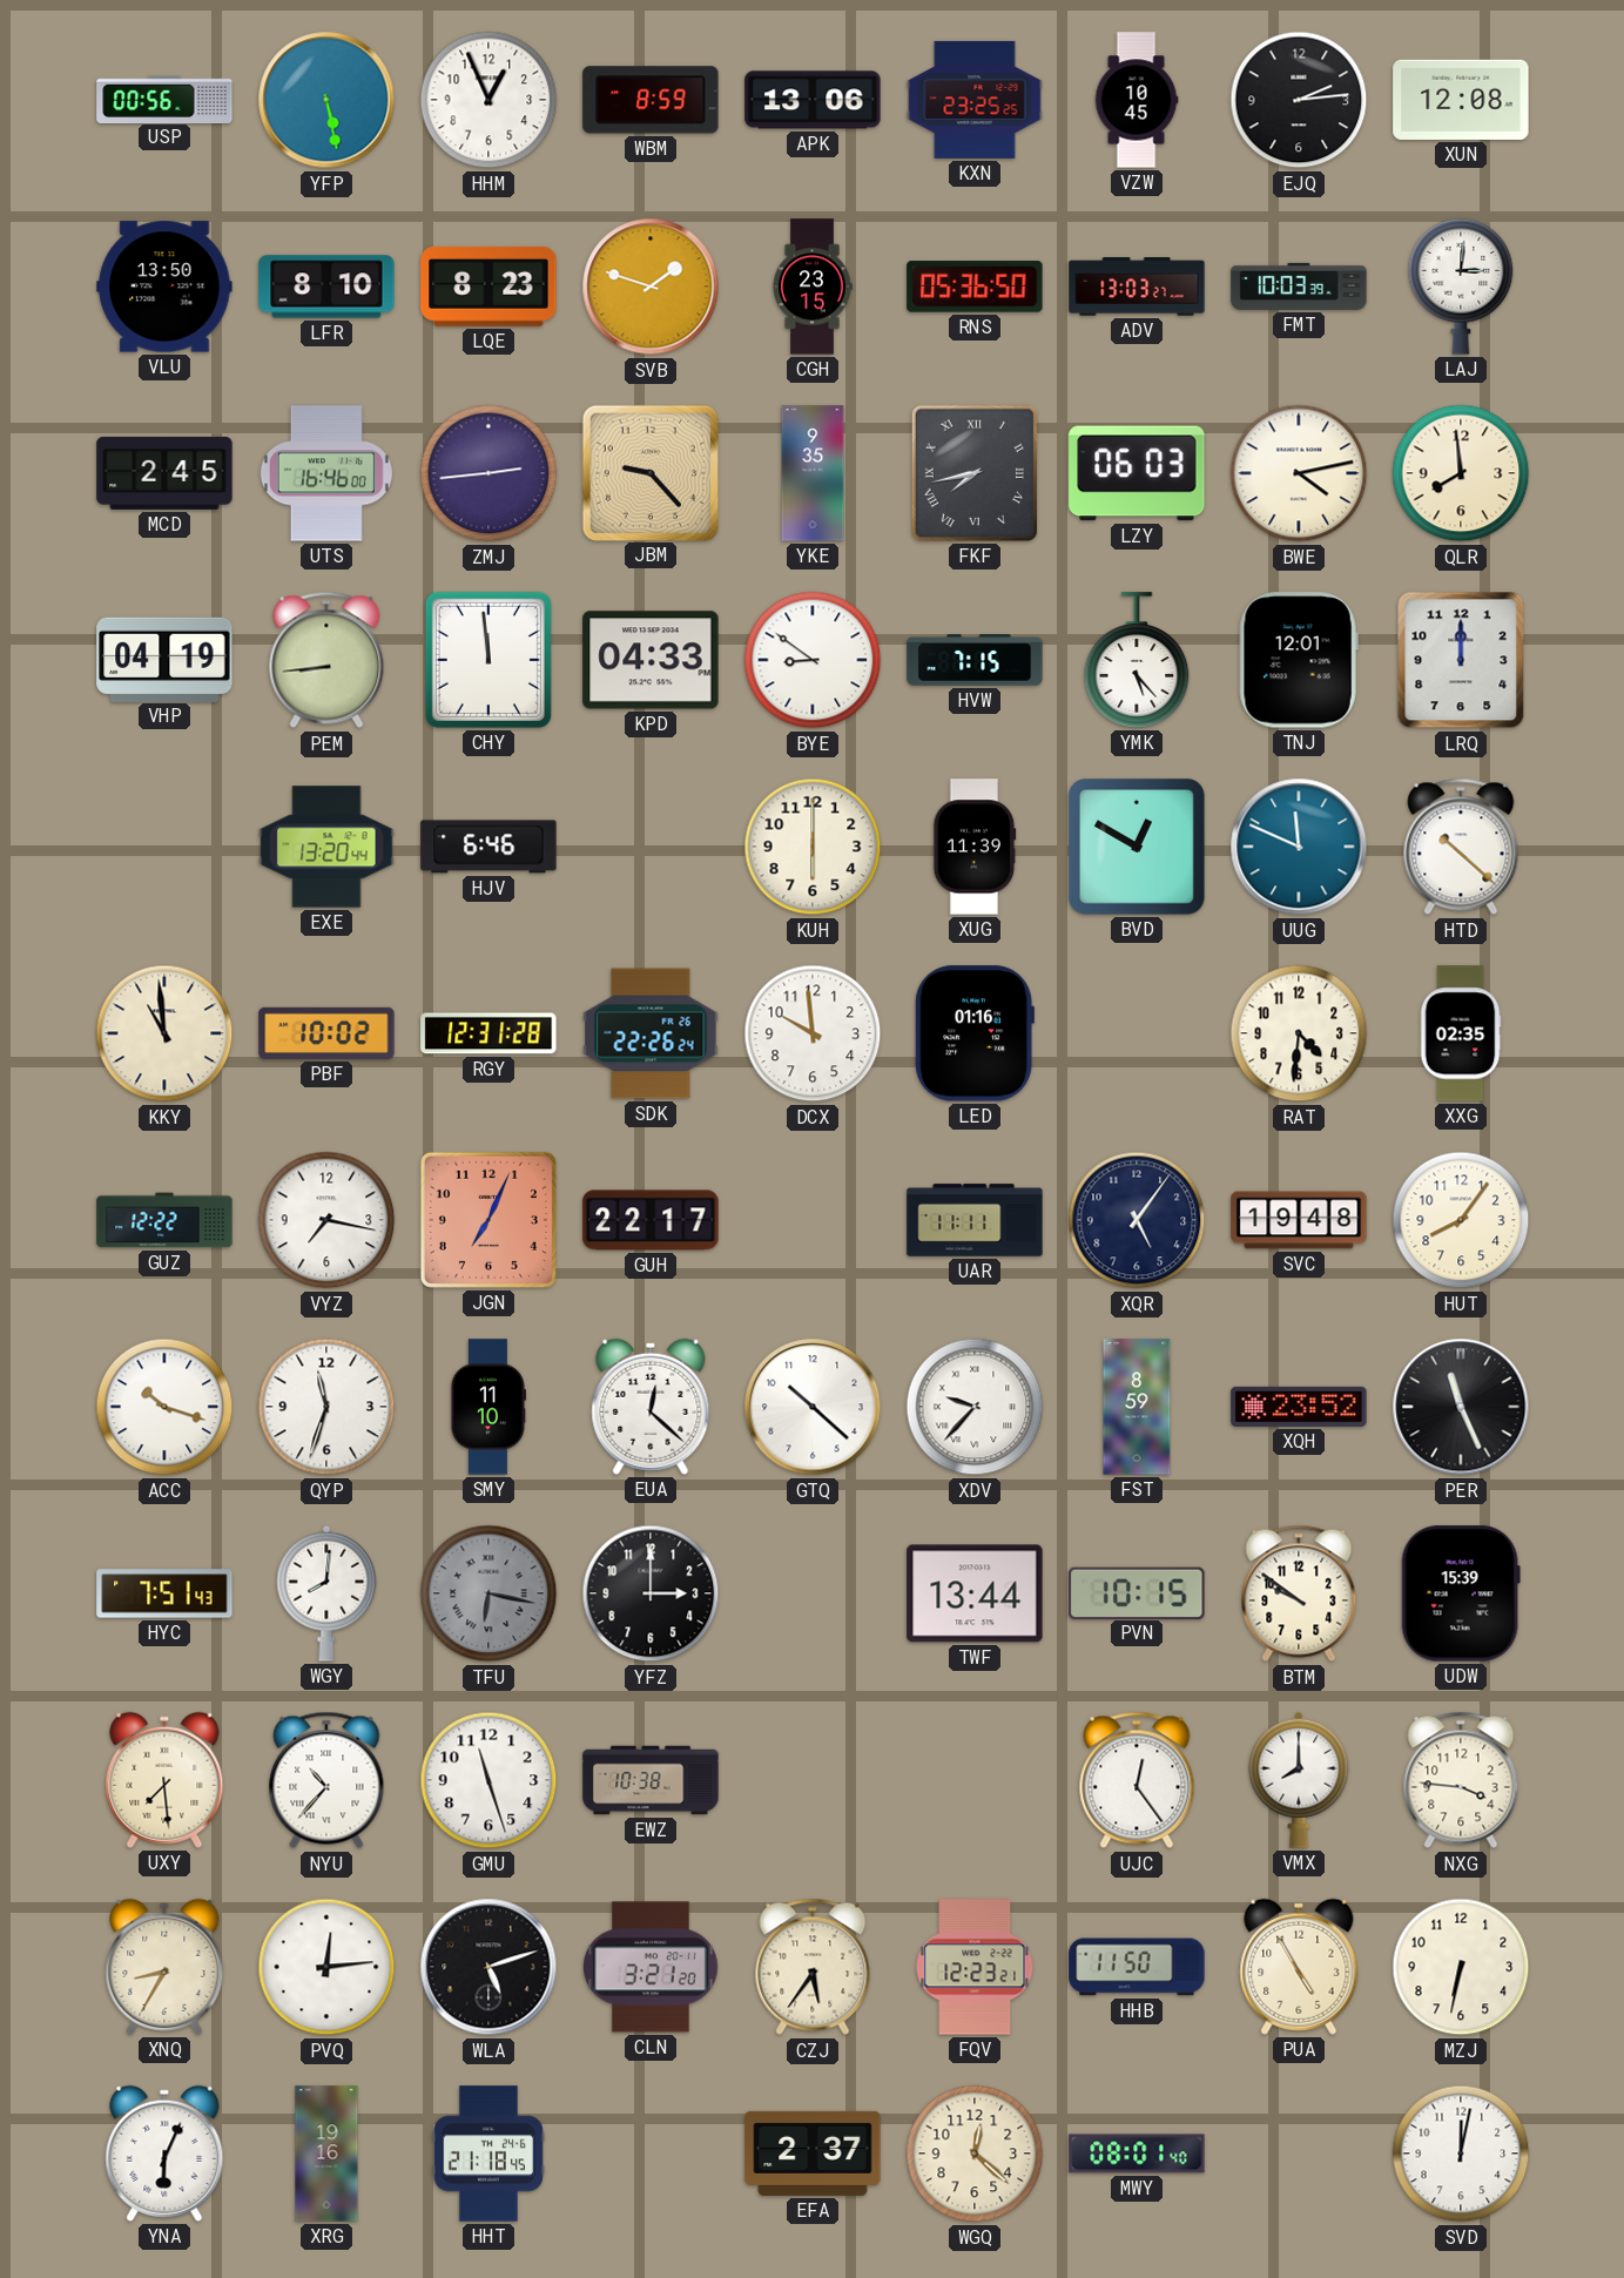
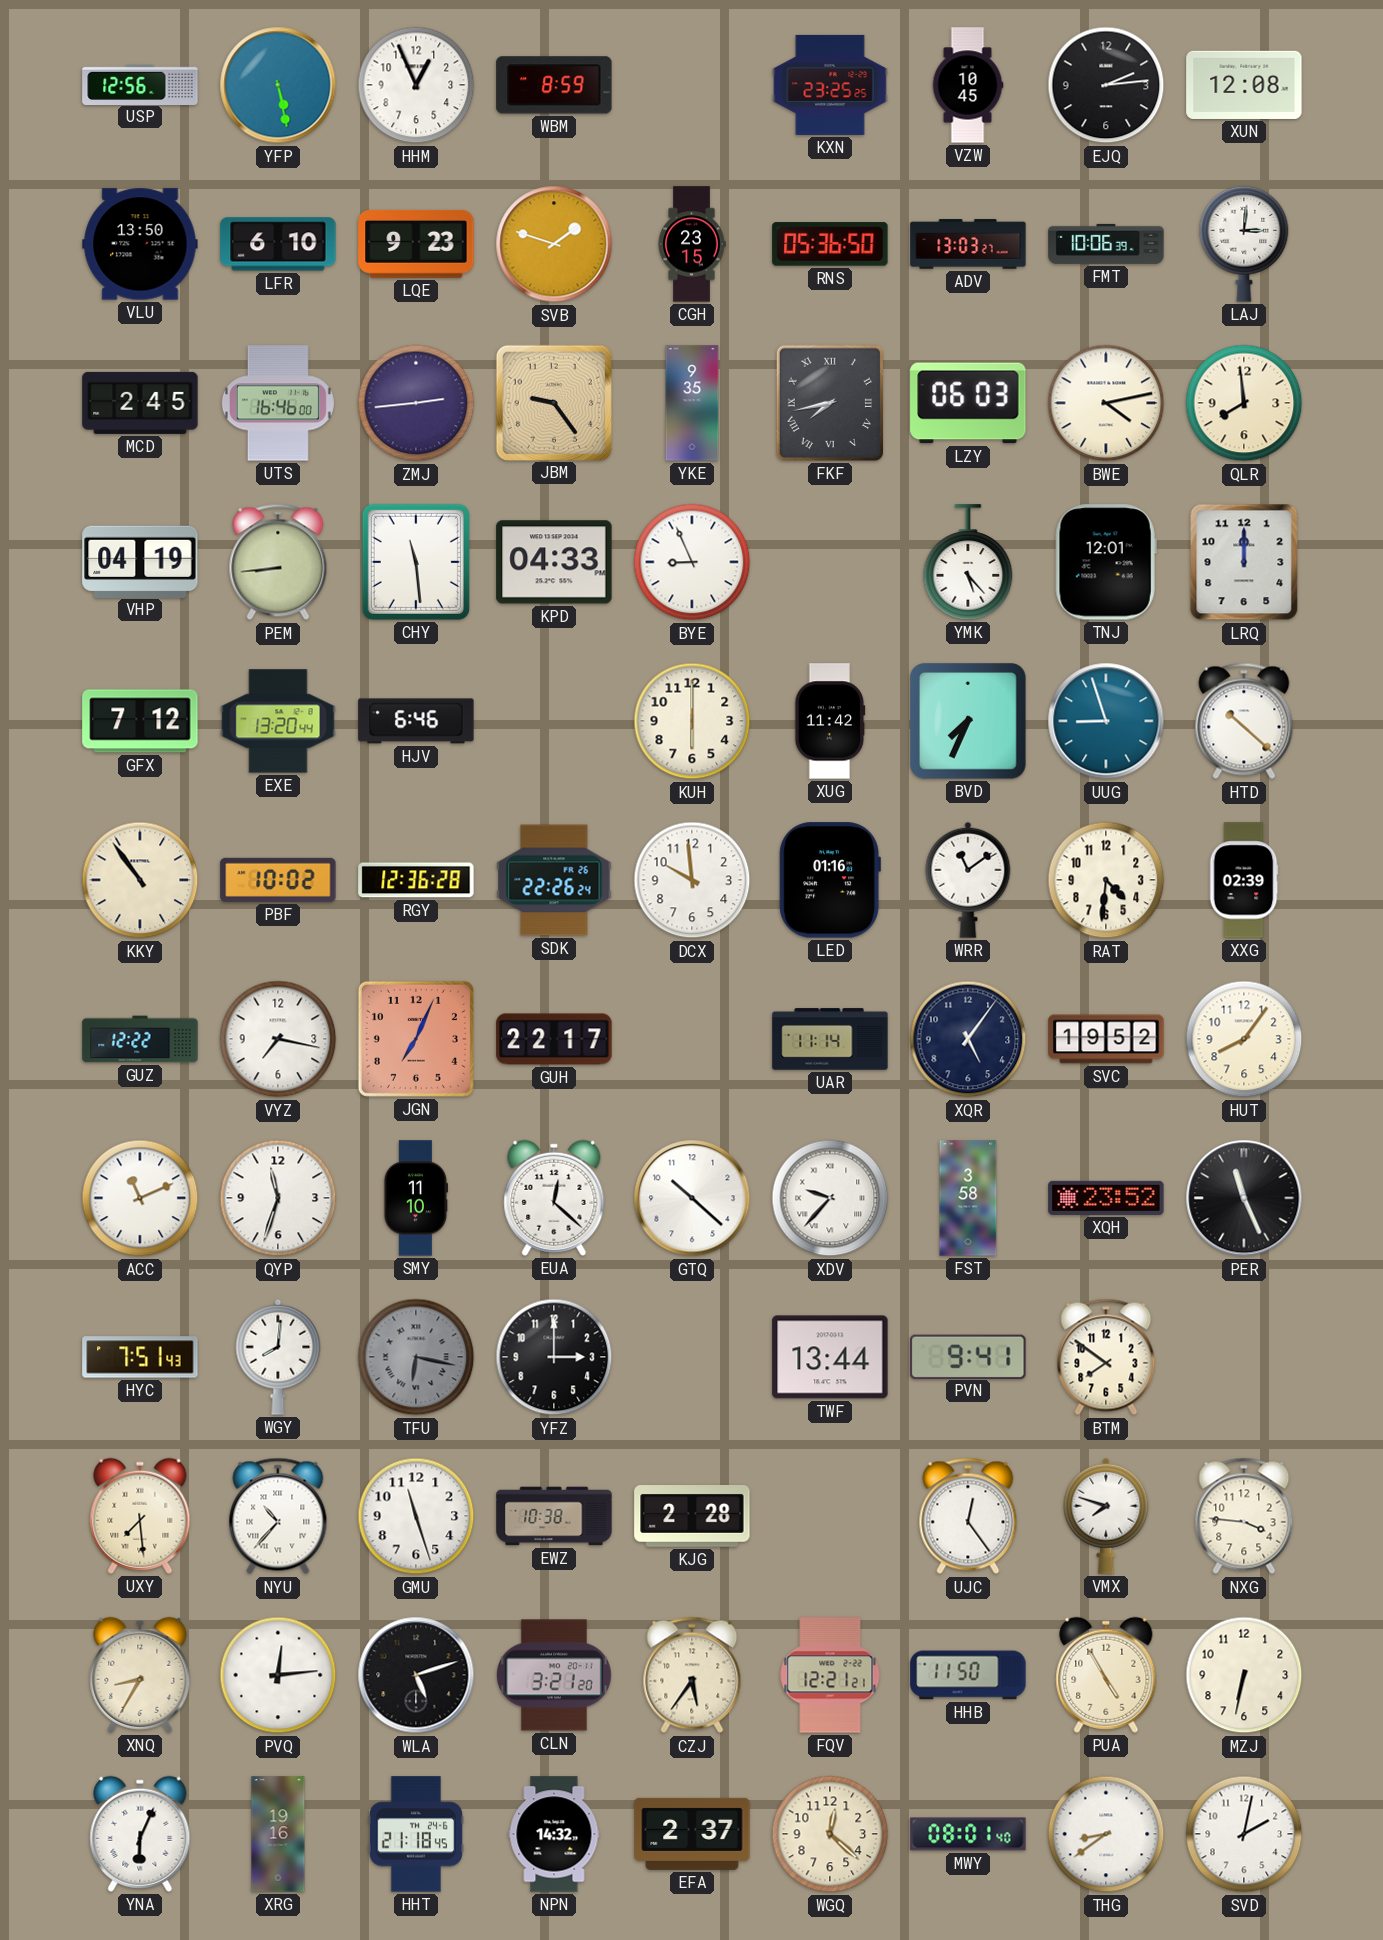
USP: 00:56 -> 12:56 (140, 84)
APK: 13:06 -> none (813, 100)
LFR: 8:10 -> 6:10 (278, 244)
LQE: 8:23 -> 9:23 (416, 244)
FMT: 10:03 -> 10:06 (1106, 244)
JBM: 9:23 -> 9:24 (553, 402)
CHY: 11:59 -> 11:29 (416, 562)
BYE: 8:51 -> 8:56 (692, 562)
HVW: 7:15 -> none (975, 660)
GFX: none -> 7:12 (140, 721)
XUG: 11:39 -> 11:42 (830, 721)
BVD: 12:50 -> 7:34 (968, 721)
UUG: 11:49 -> 8:57 (1106, 721)
KKY: 10:59 -> 10:54 (140, 880)
RGY: 12:31 -> 12:36 (416, 880)
WRR: none -> 11:09 (968, 880)
XXG: 02:35 -> 02:39 (1244, 880)
UAR: 11:11 -> 11:14 (830, 1039)
SVC: 19:48 -> 19:52 (1106, 1039)
ACC: 10:18 -> 11:11 (140, 1198)
FST: 8:59 -> 3:58 (968, 1198)
PVN: 10:15 -> 9:41 (968, 1356)
BTM: 9:51 -> 7:51 (1106, 1357)
UDW: 15:39 -> none (1461, 1593)
KJG: none -> 2:28 (692, 1517)
VMX: 8:00 -> 7:48 (1106, 1516)
FQV: 12:23 -> 12:21 (830, 1675)
NPN: none -> 14:32 (554, 1834)
THG: none -> 8:39 (1106, 1834)
SVD: 12:02 -> 2:02 (1244, 1834)
